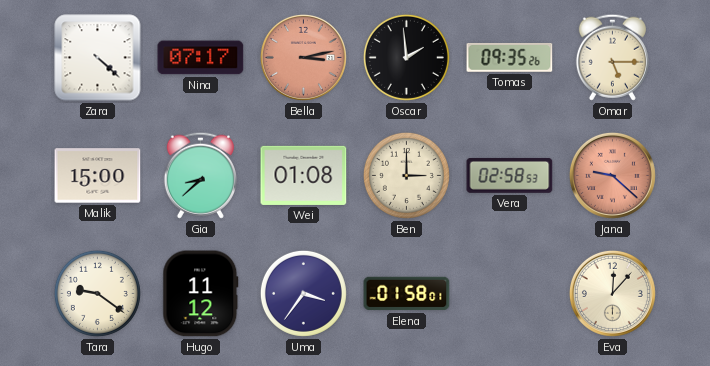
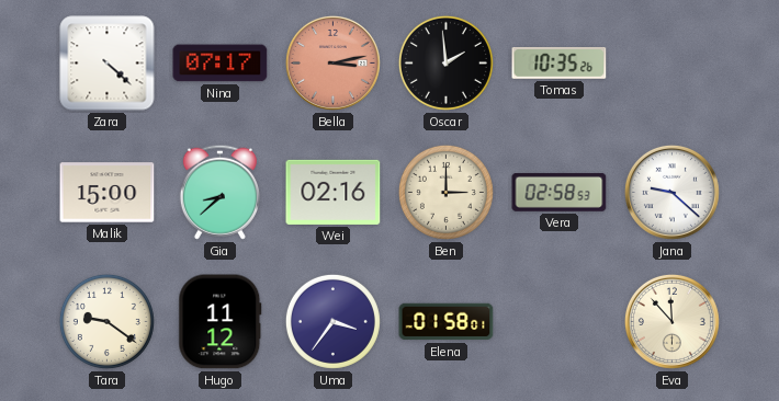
Tomas: 09:35 -> 10:35 (560, 62)
Omar: 5:15 -> none (612, 57)
Wei: 01:08 -> 02:16 (334, 192)
Jana dial: salmon -> white (671, 192)
Eva: 12:07 -> 11:53 (671, 321)
